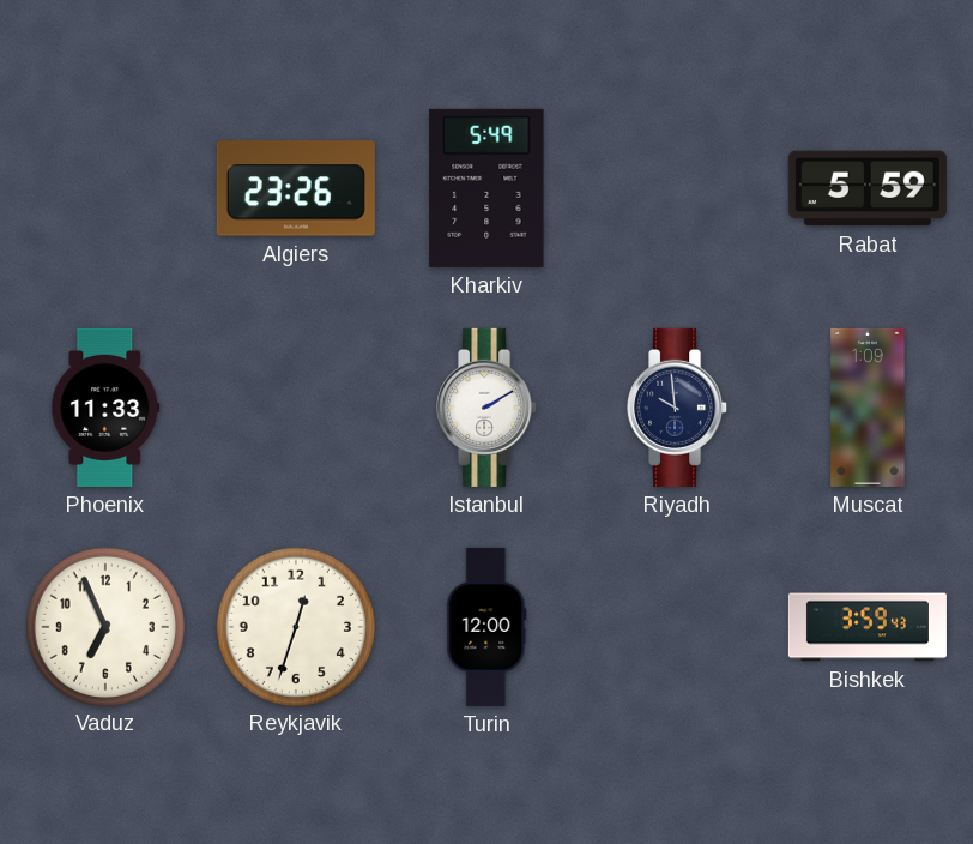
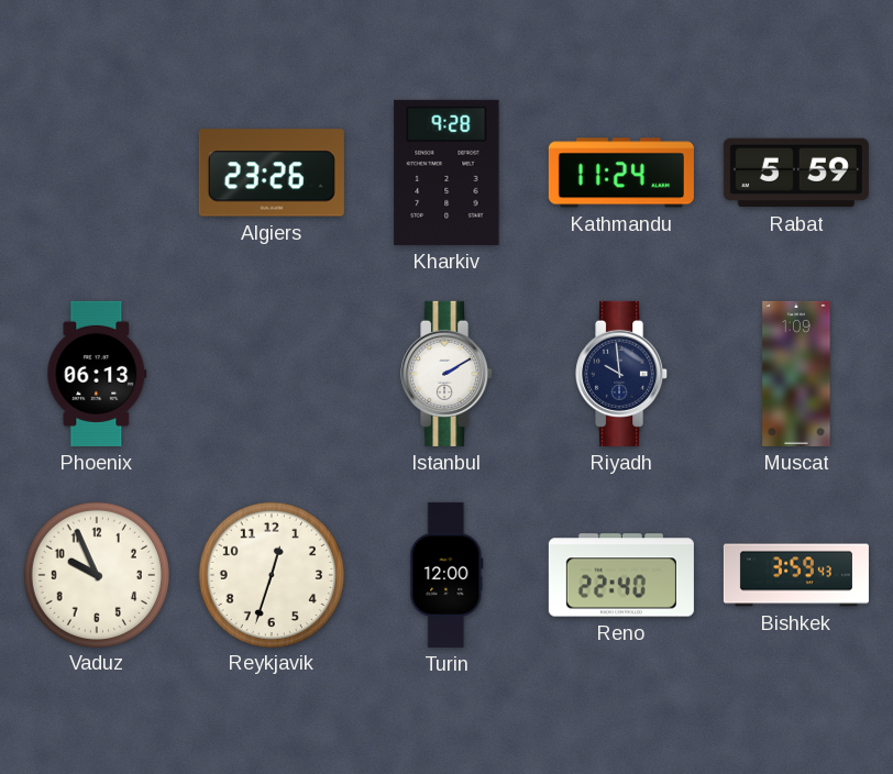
Kharkiv: 5:49 -> 9:28 (446, 173)
Kathmandu: none -> 11:24 (621, 173)
Phoenix: 11:33 -> 06:13 (97, 374)
Vaduz: 6:56 -> 9:56 (96, 574)
Reno: none -> 22:40 (621, 575)
